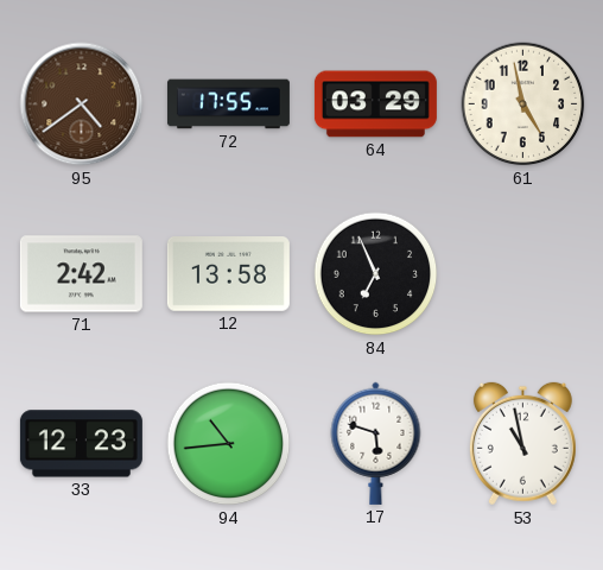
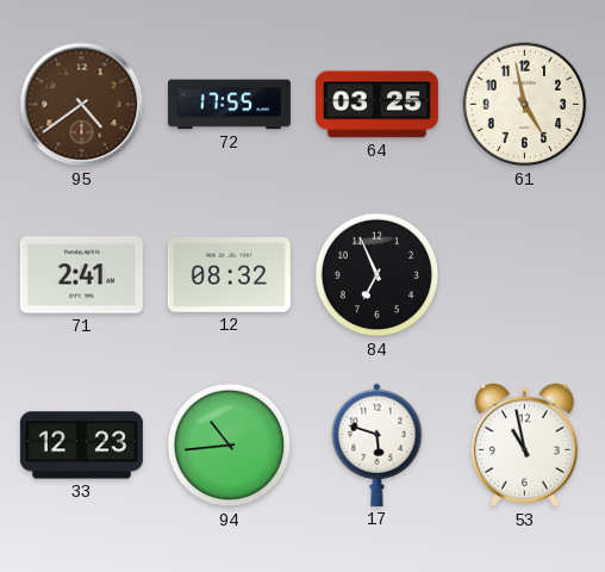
64: 03:29 -> 03:25 (376, 105)
71: 2:42 -> 2:41 (81, 275)
12: 13:58 -> 08:32 (229, 275)
